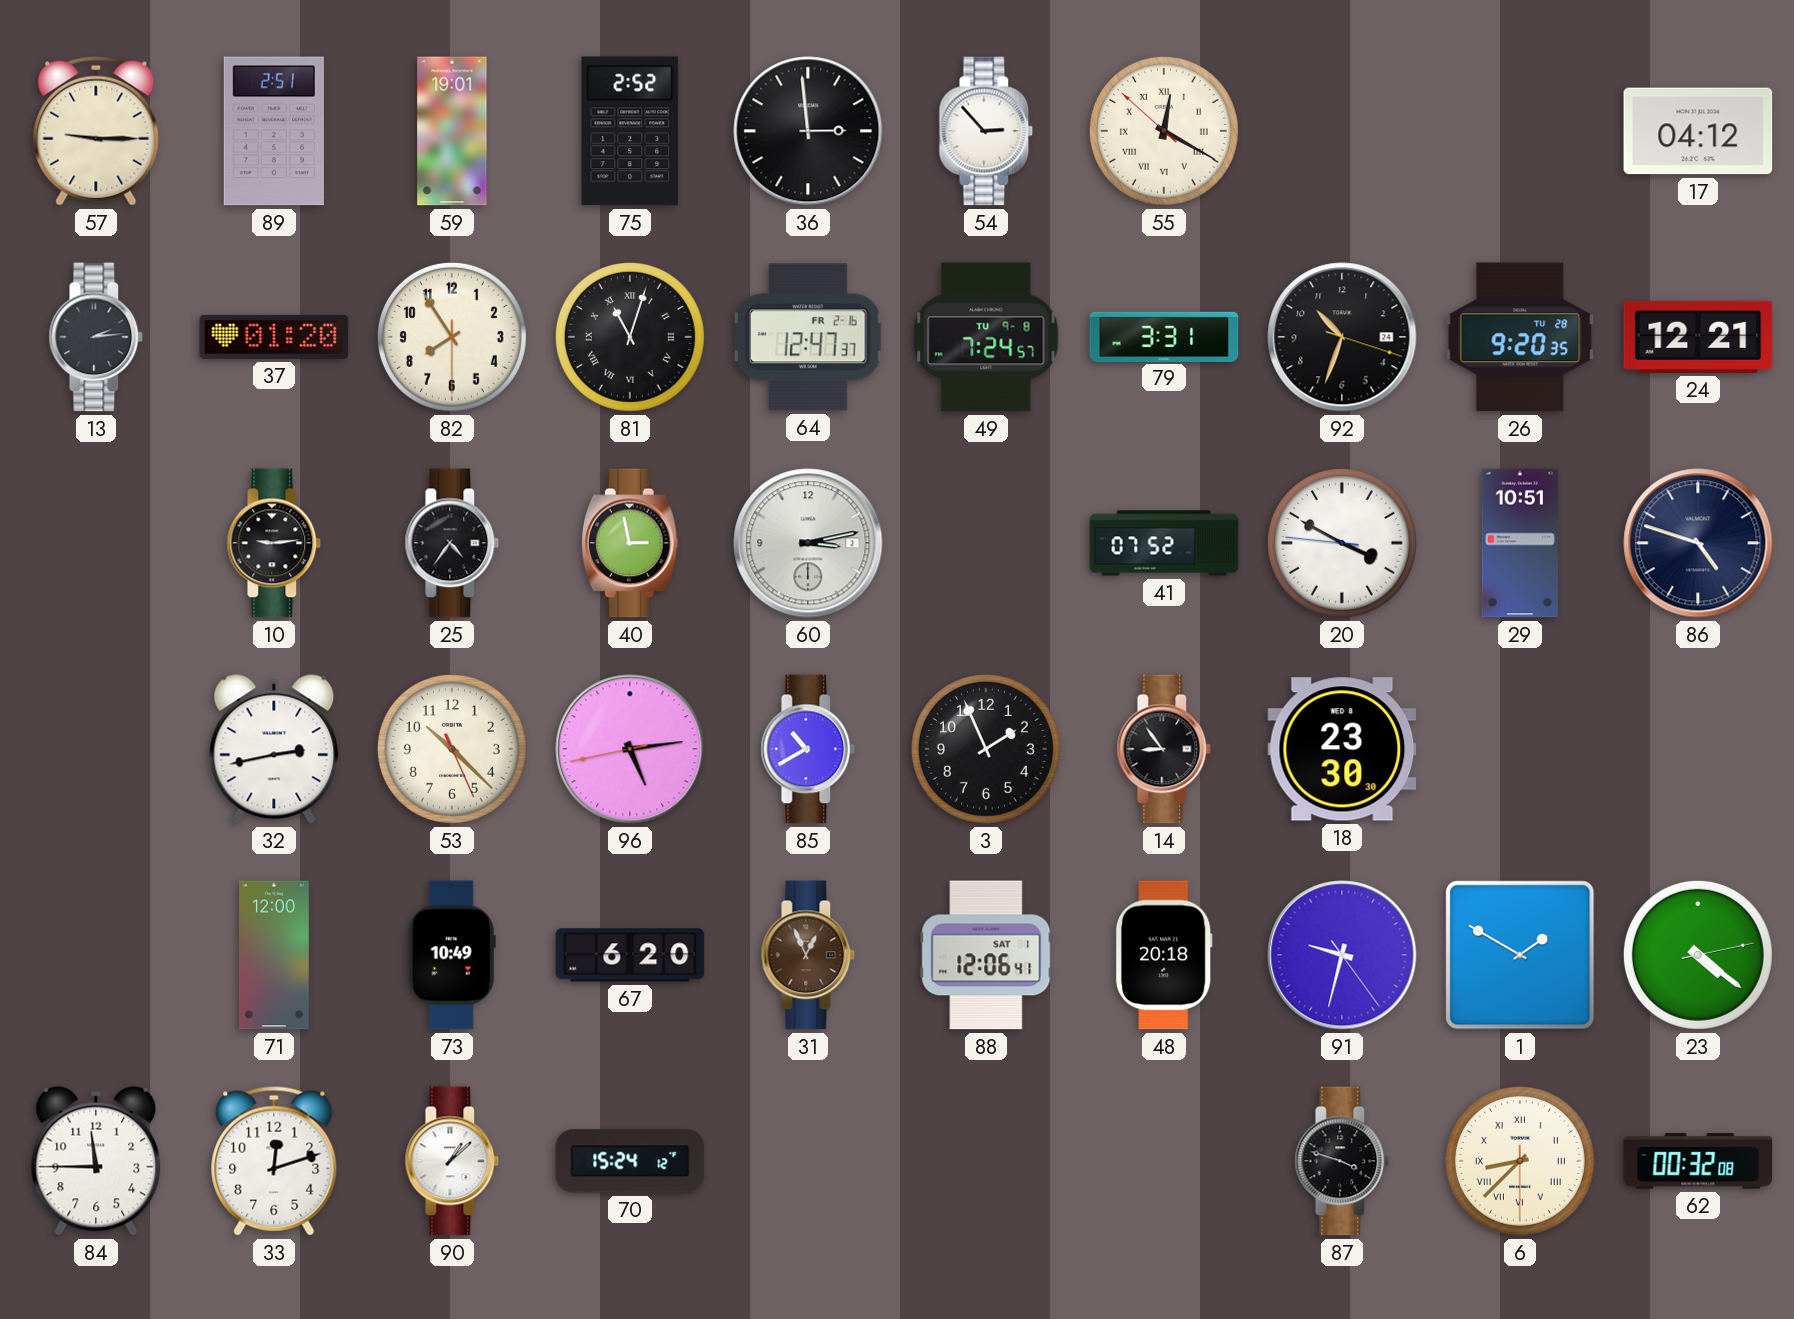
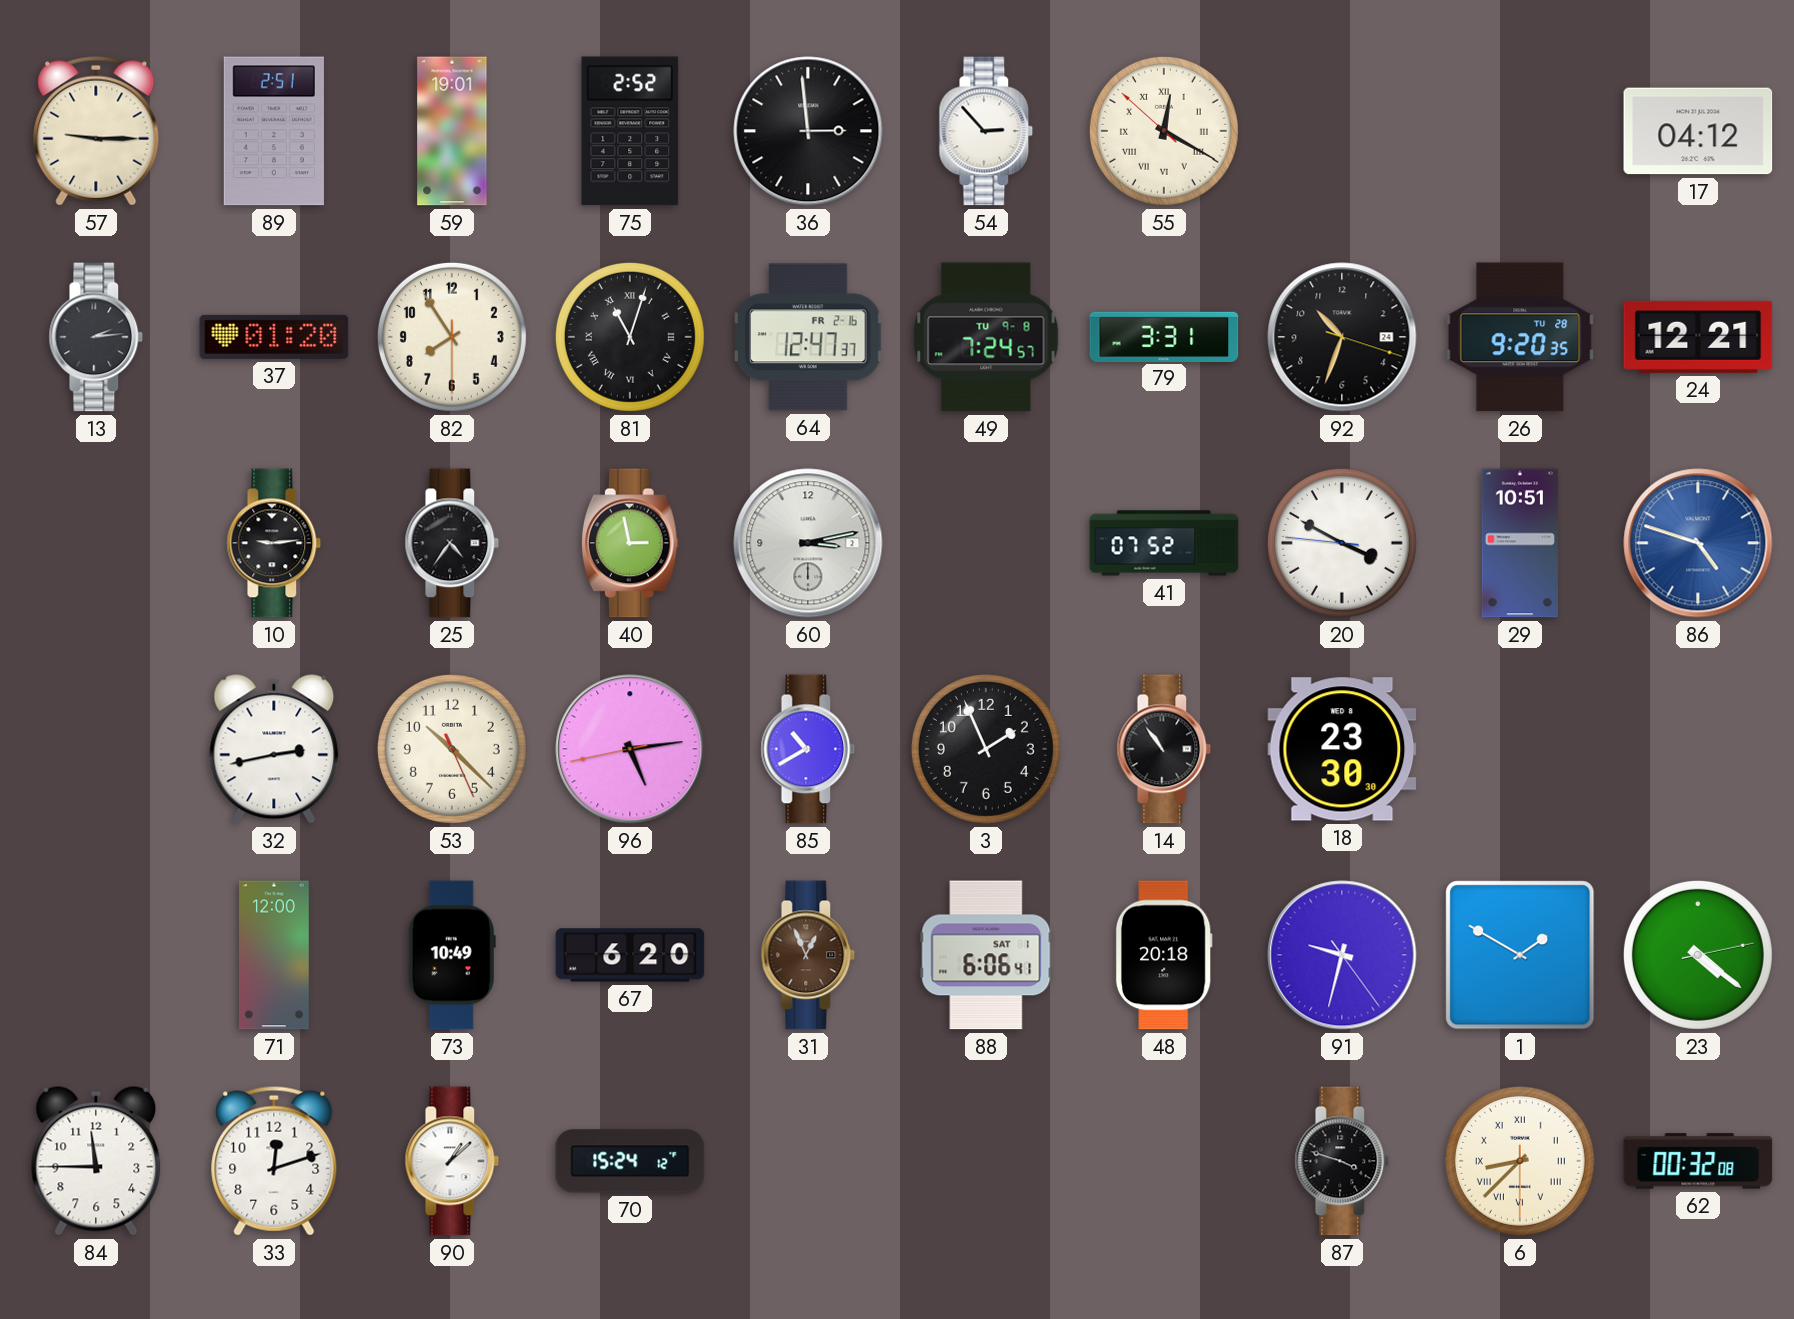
86 dial: navy -> blue (1698, 543)
14: 8:54 -> 10:54 (1164, 749)
88: 12:06 -> 6:06 (986, 955)
